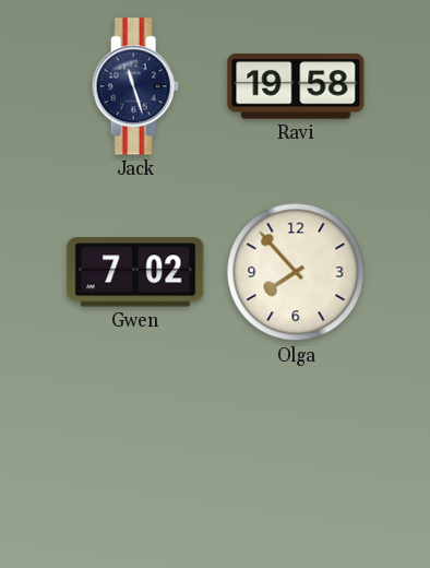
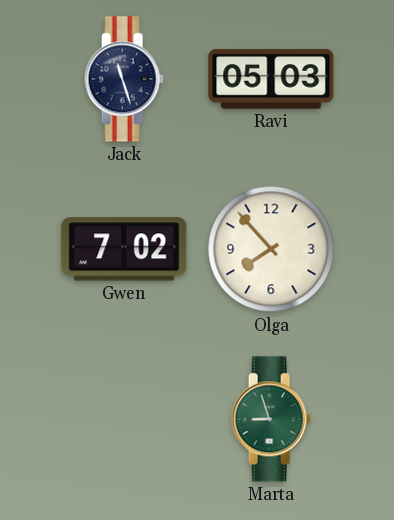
Ravi: 19:58 -> 05:03 (271, 79)
Marta: none -> 8:57 (271, 419)
